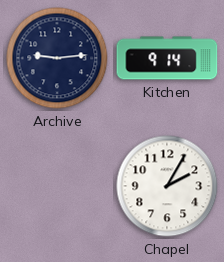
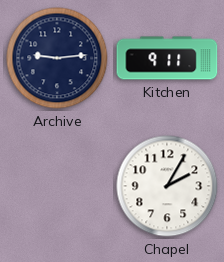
Kitchen: 9:14 -> 9:11 (167, 58)
